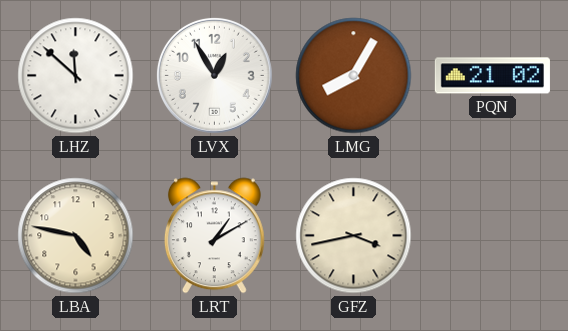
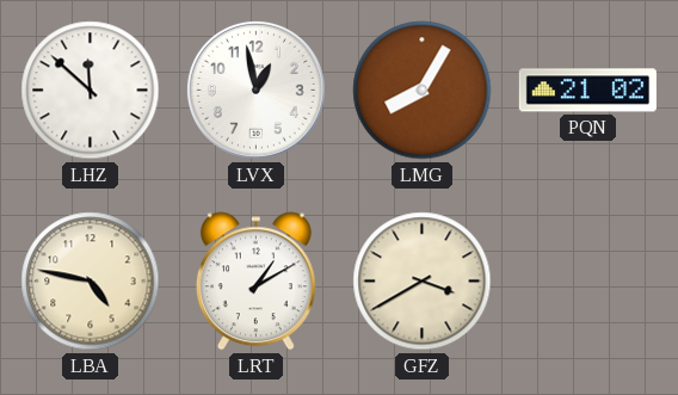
LVX: 12:55 -> 12:58 (255, 90)
GFZ: 3:43 -> 3:40 (423, 282)
